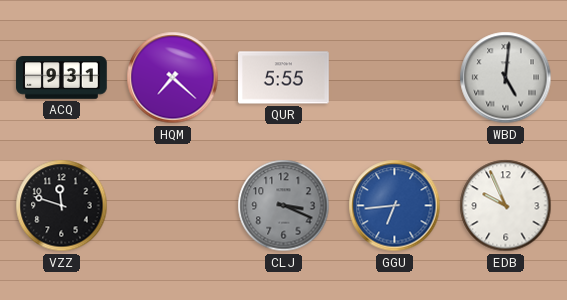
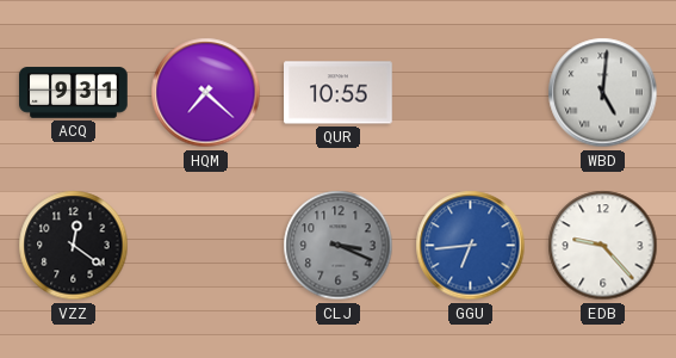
QUR: 5:55 -> 10:55 (339, 93)
VZZ: 11:48 -> 12:21 (74, 246)
EDB: 9:56 -> 9:23 (603, 246)
